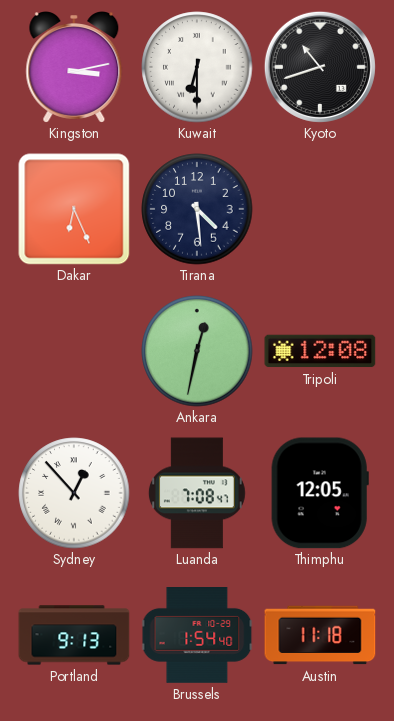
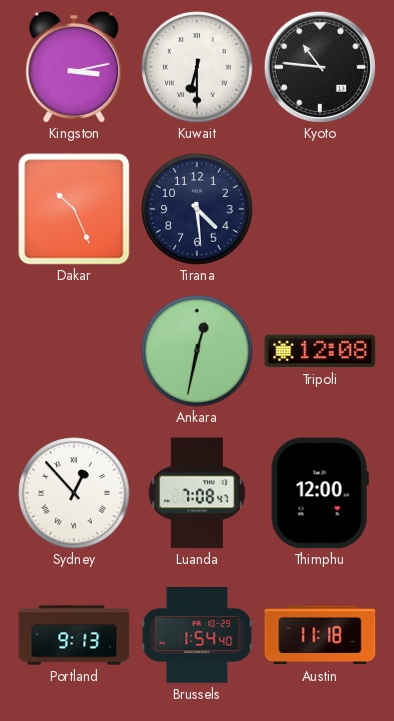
Kyoto: 10:42 -> 10:46 (320, 67)
Dakar: 6:26 -> 10:26 (74, 209)
Thimphu: 12:05 -> 12:00 (320, 493)
